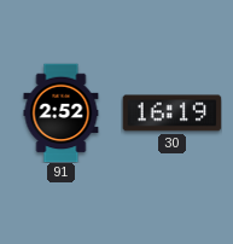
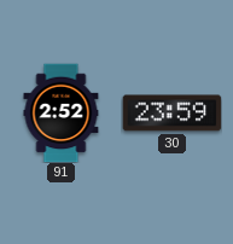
30: 16:19 -> 23:59 (171, 114)
